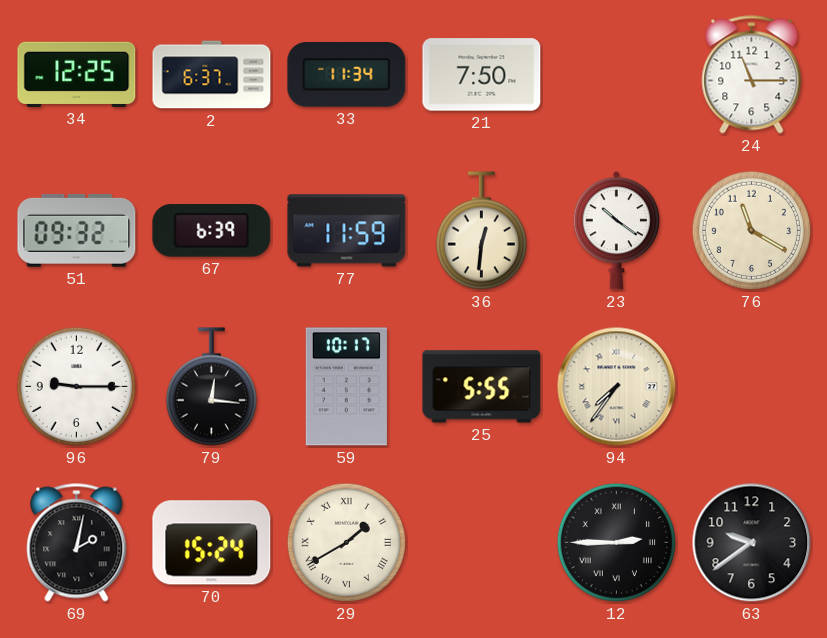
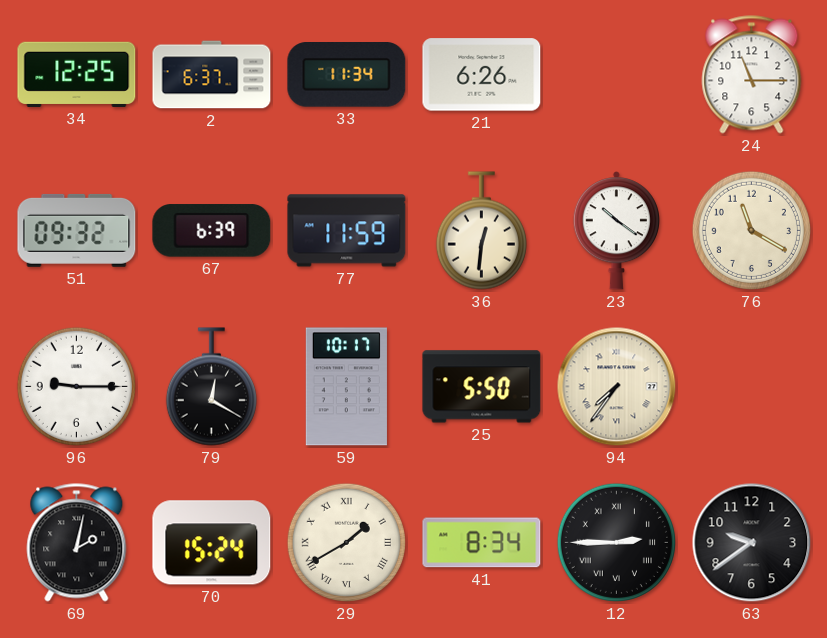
21: 7:50 -> 6:26 (482, 75)
79: 12:16 -> 12:20 (211, 387)
25: 5:55 -> 5:50 (482, 387)
41: none -> 8:34 (482, 543)
